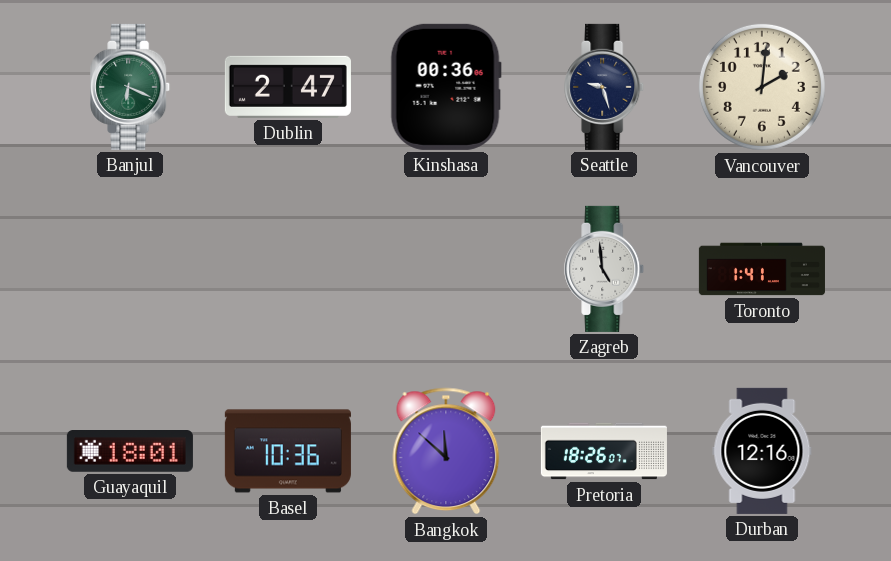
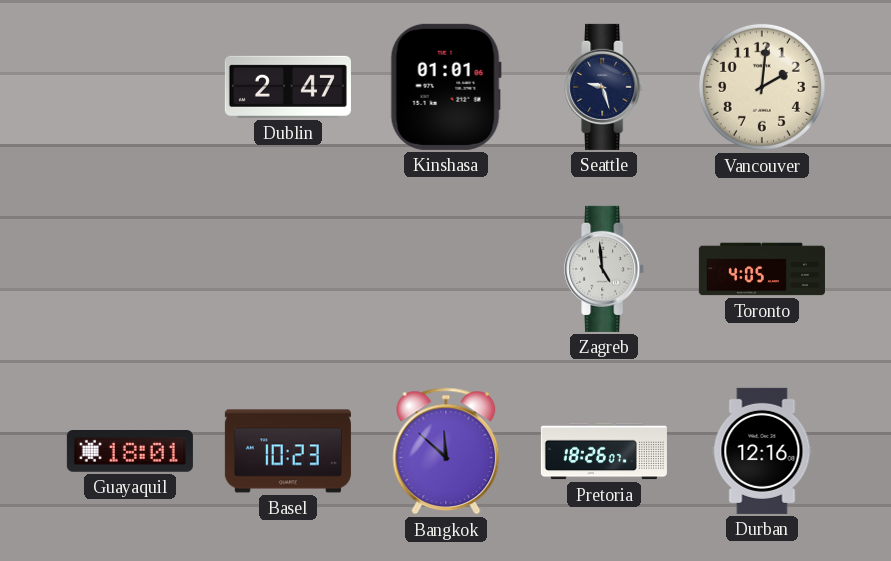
Banjul: 6:19 -> none (131, 87)
Kinshasa: 00:36 -> 01:01 (446, 87)
Toronto: 1:41 -> 4:05 (762, 269)
Basel: 10:36 -> 10:23 (288, 451)
